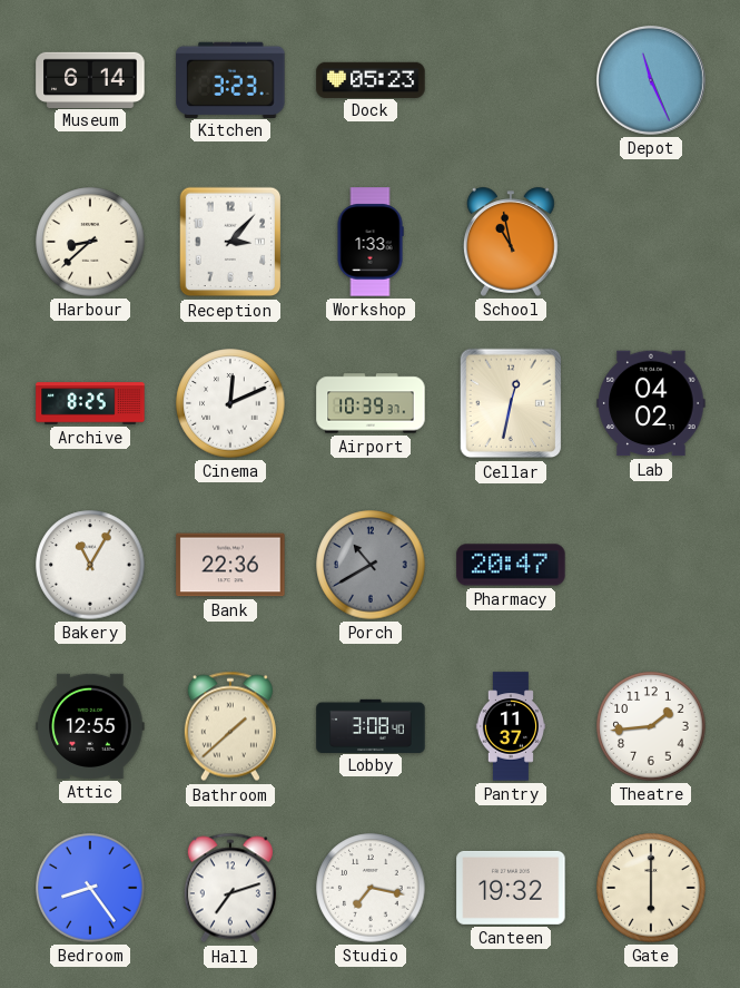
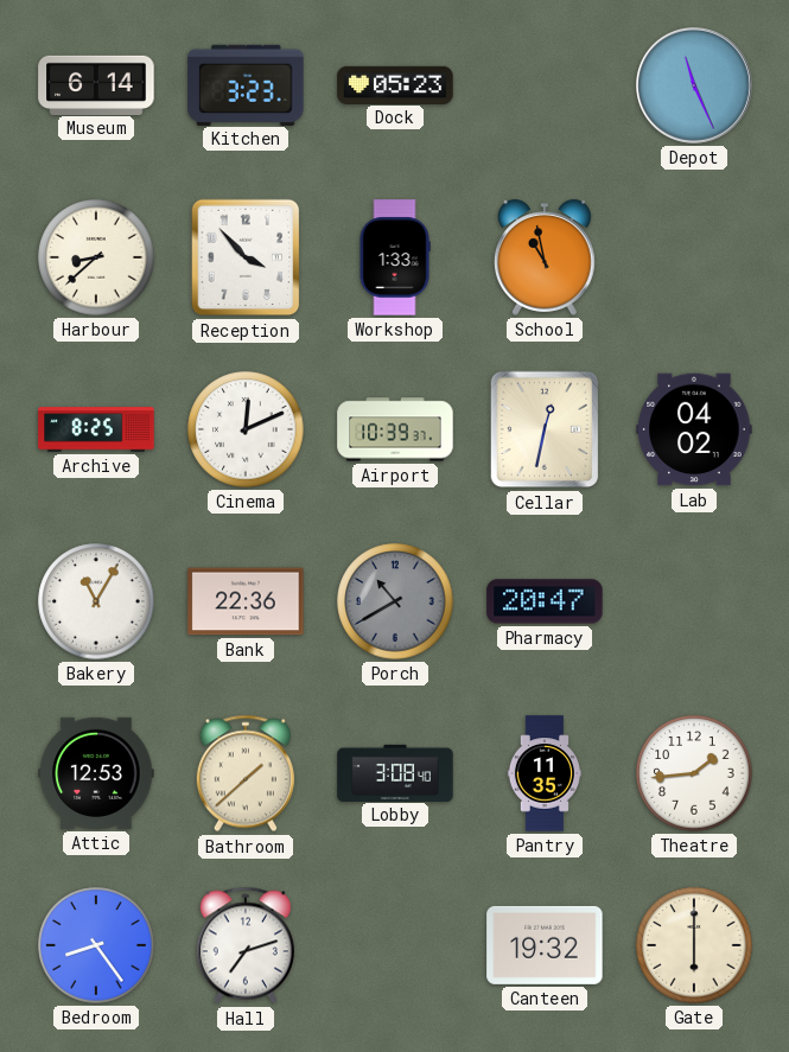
Reception: 3:07 -> 3:53 (246, 257)
Attic: 12:55 -> 12:53 (96, 773)
Pantry: 11:37 -> 11:35 (543, 773)
Studio: 7:17 -> none (371, 888)
